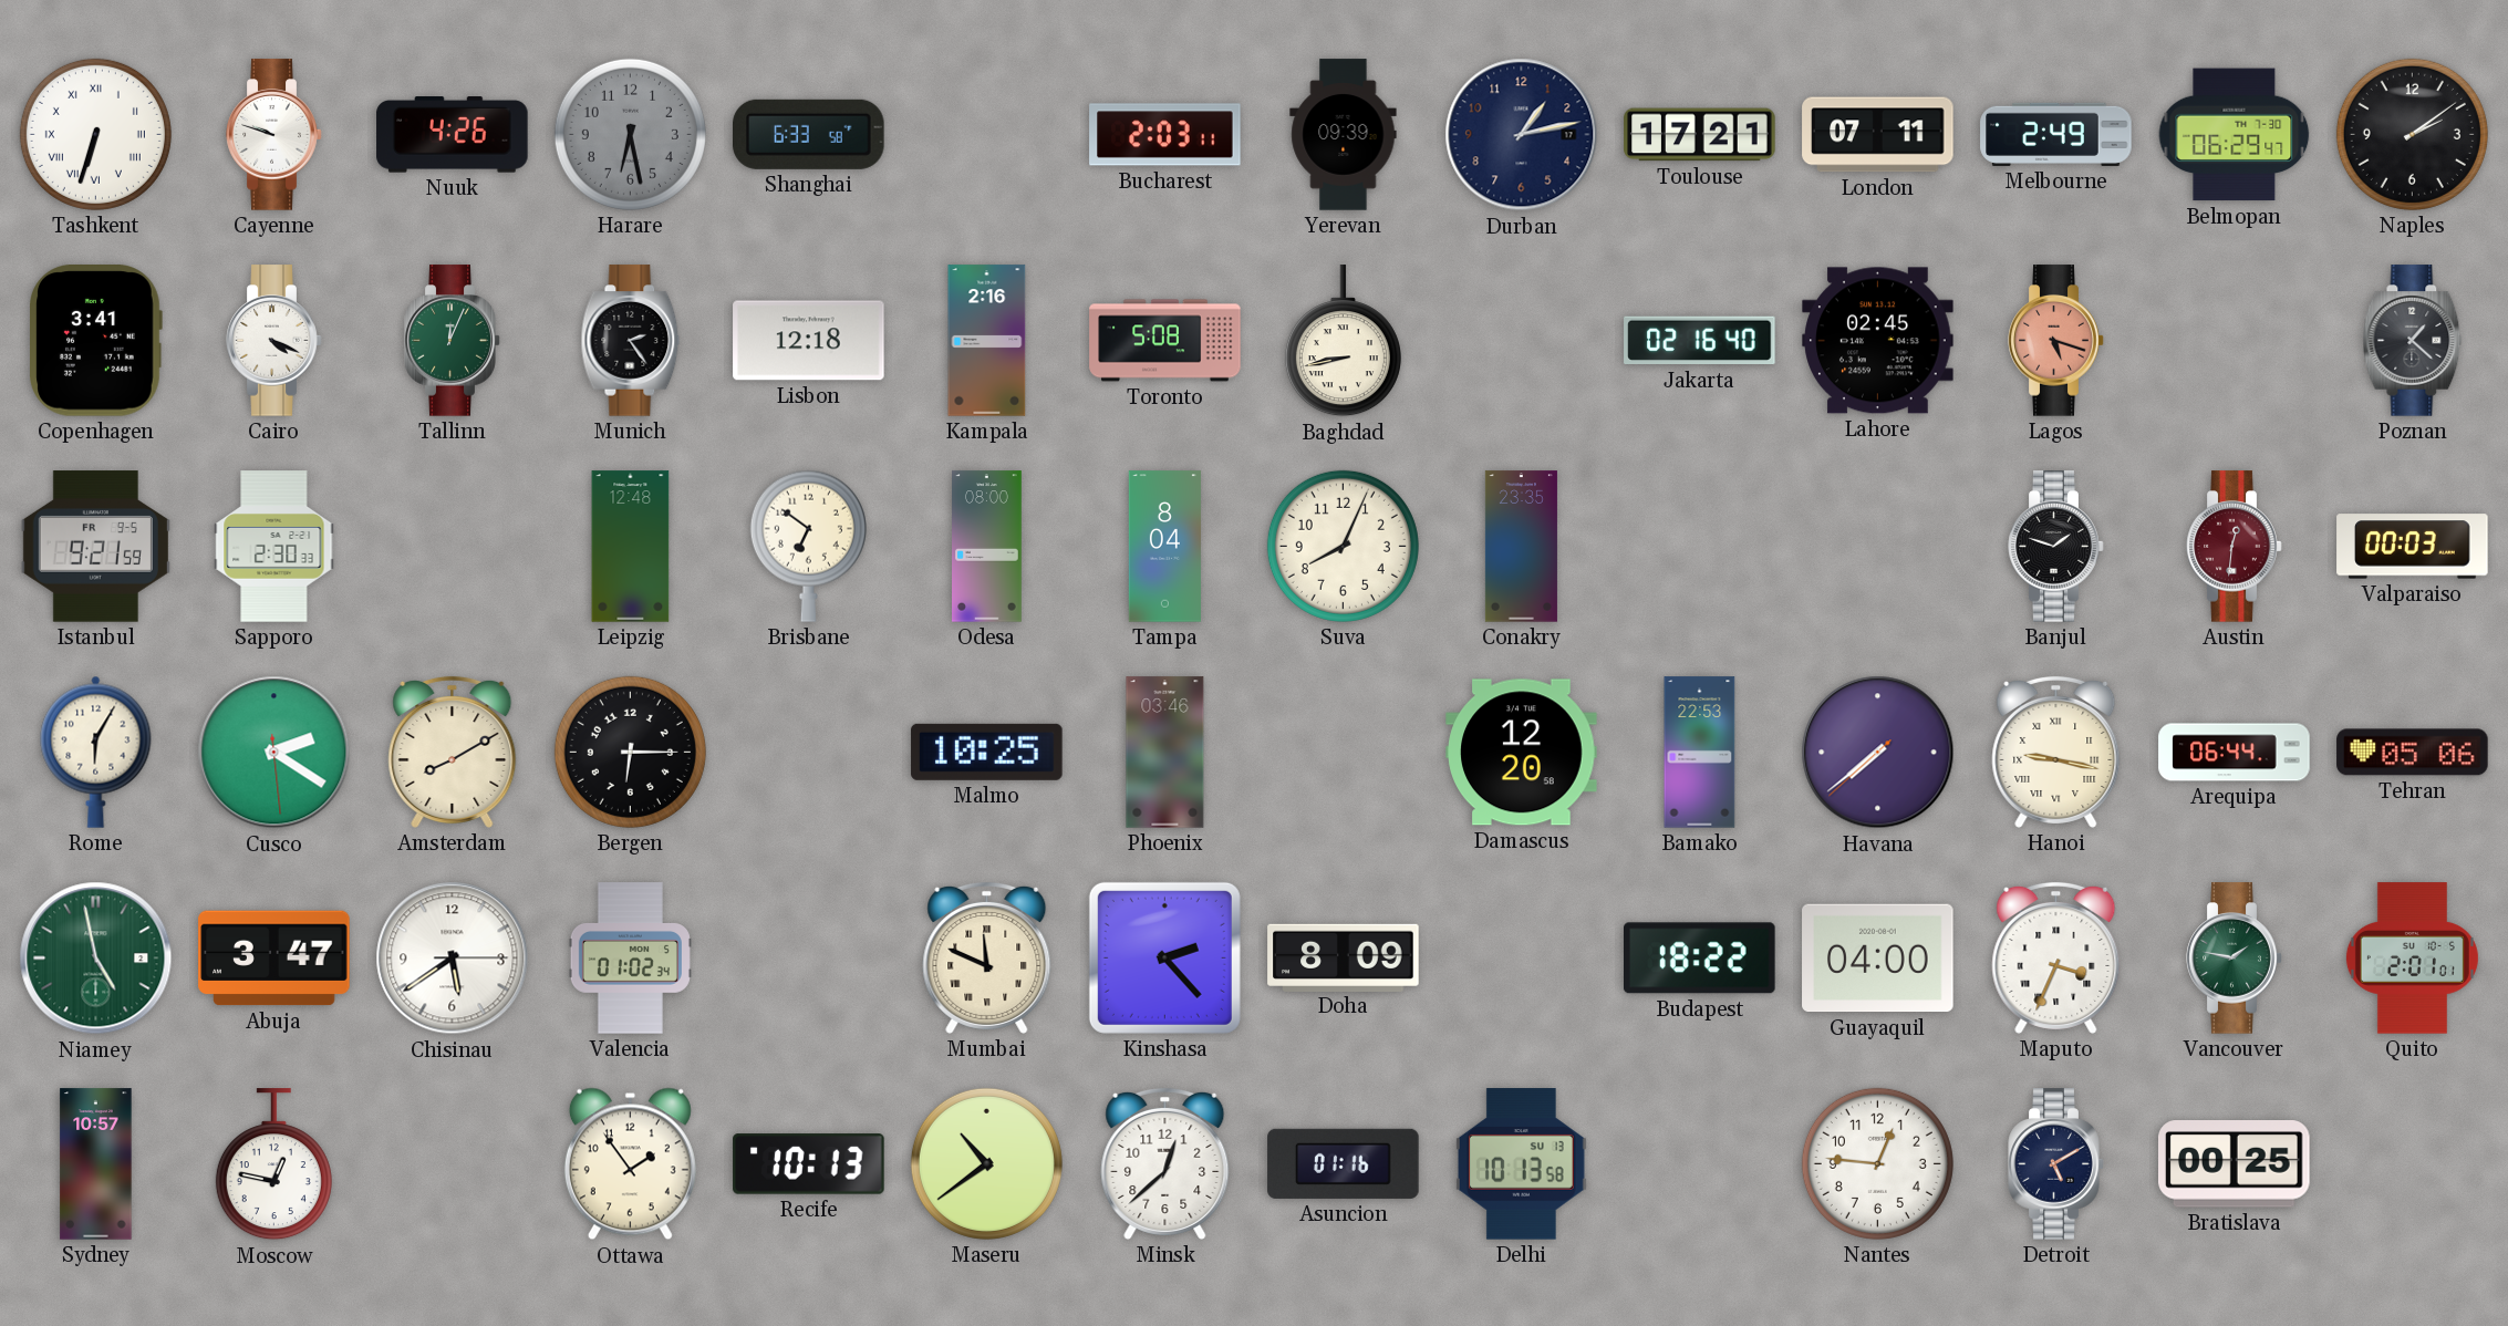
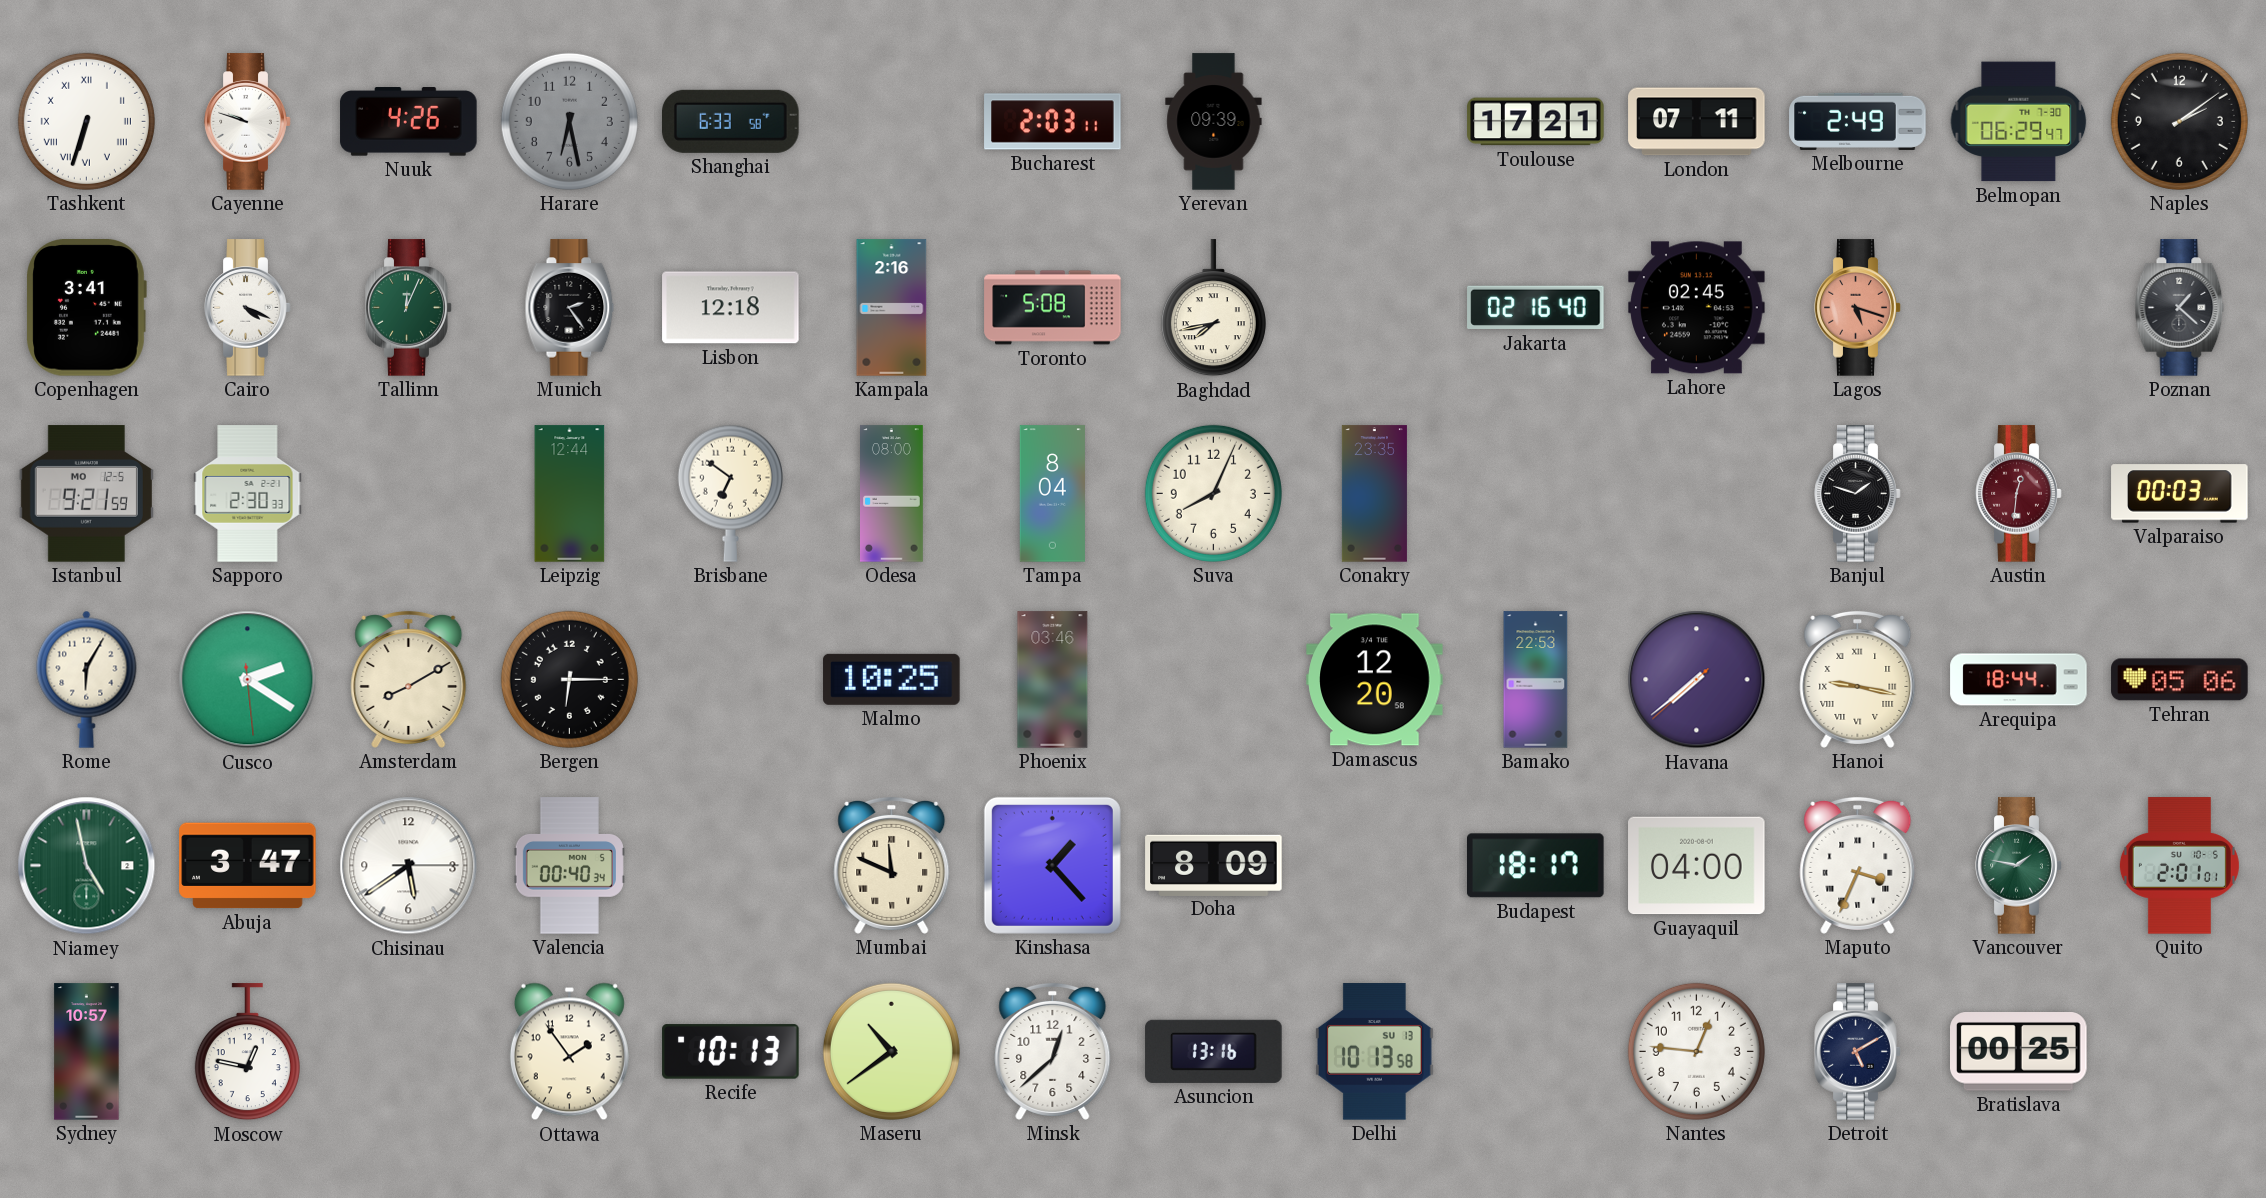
Durban: 1:13 -> none (1522, 135)
Baghdad: 8:43 -> 7:43 (1213, 308)
Istanbul date: FR 9-5 -> MO 12-5 (86, 494)
Leipzig: 12:48 -> 12:44 (570, 494)
Arequipa: 06:44 -> 18:44 (2019, 680)
Valencia: 01:02 -> 00:40 (569, 866)
Kinshasa: 2:23 -> 1:23 (1052, 865)
Budapest: 18:22 -> 18:17 (1536, 866)
Asuncion: 01:16 -> 13:16 (1214, 1051)
